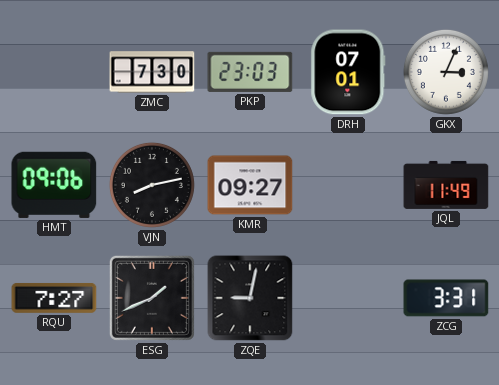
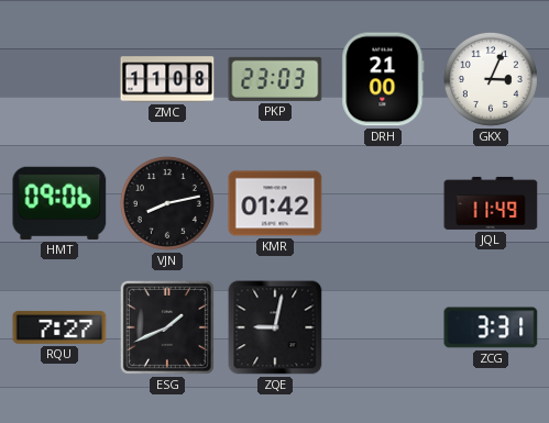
ZMC: 7:30 -> 11:08 (167, 79)
DRH: 07:01 -> 21:00 (383, 79)
KMR: 09:27 -> 01:42 (275, 203)
